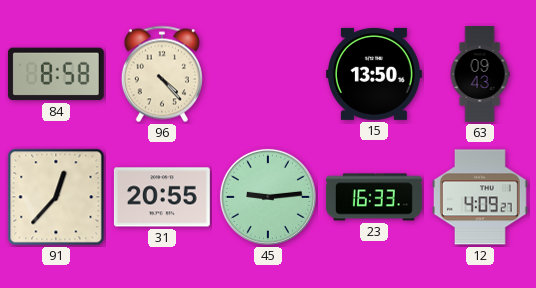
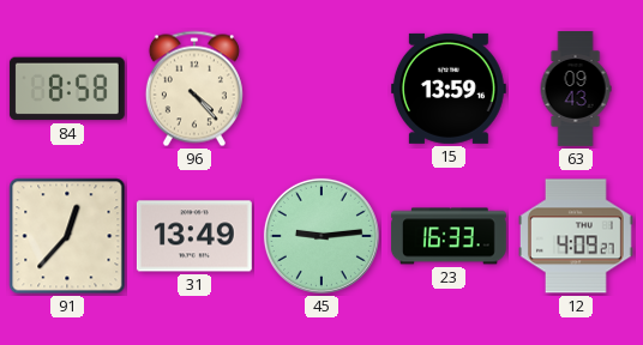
15: 13:50 -> 13:59 (449, 89)
31: 20:55 -> 13:49 (194, 236)
